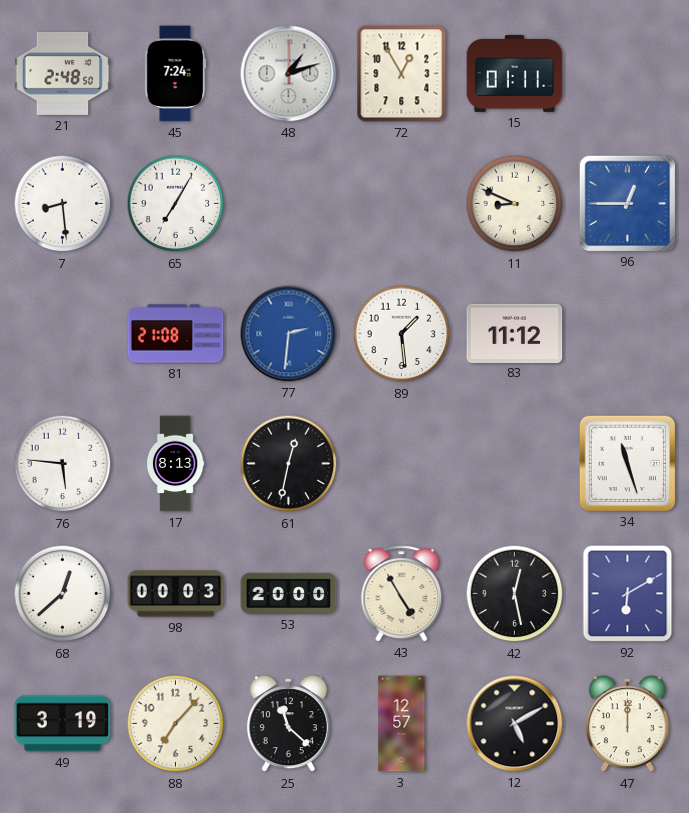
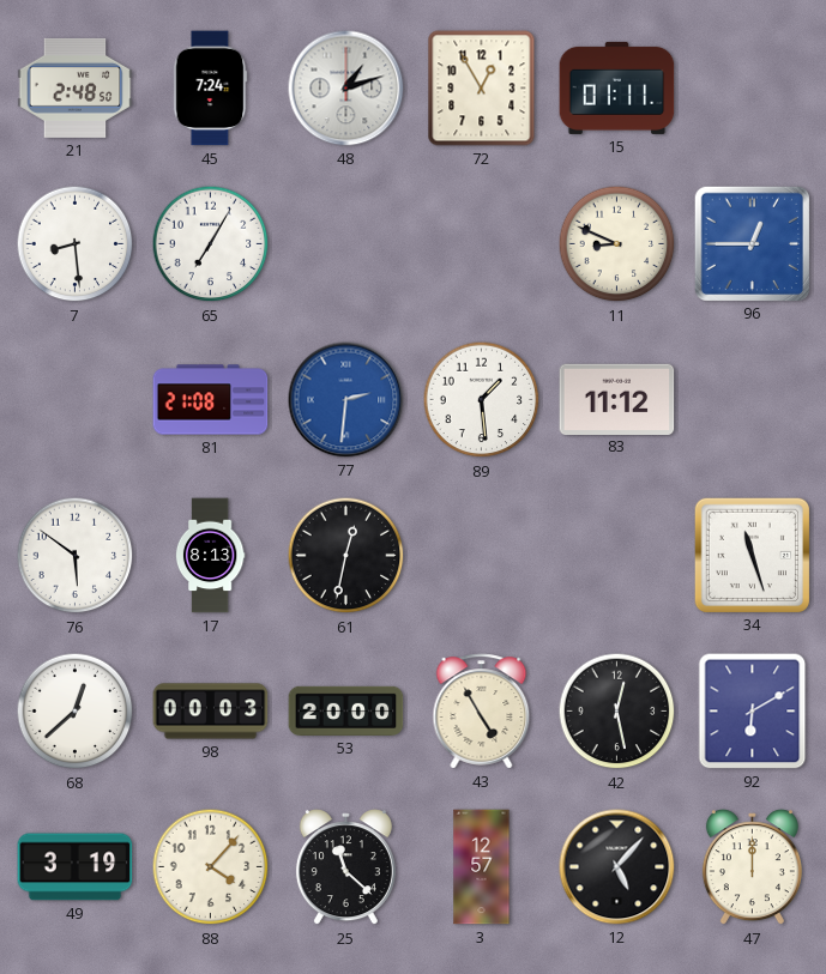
76: 5:46 -> 5:51 (76, 556)
88: 7:07 -> 4:07 (211, 867)
12: 5:10 -> 5:07 (617, 867)
